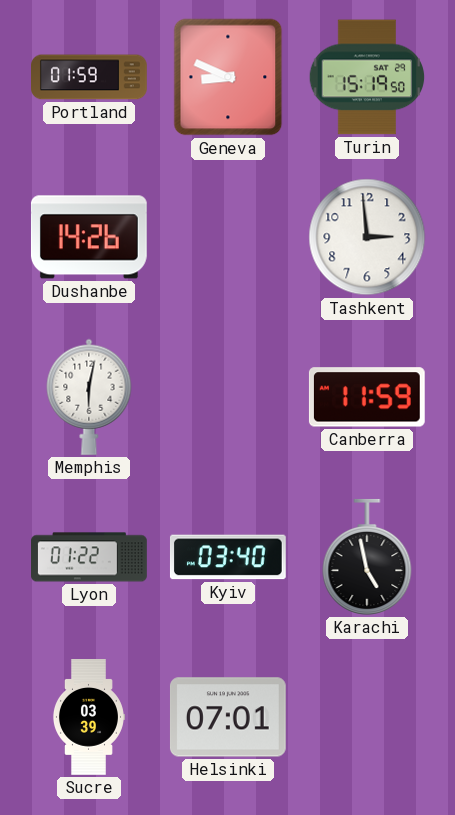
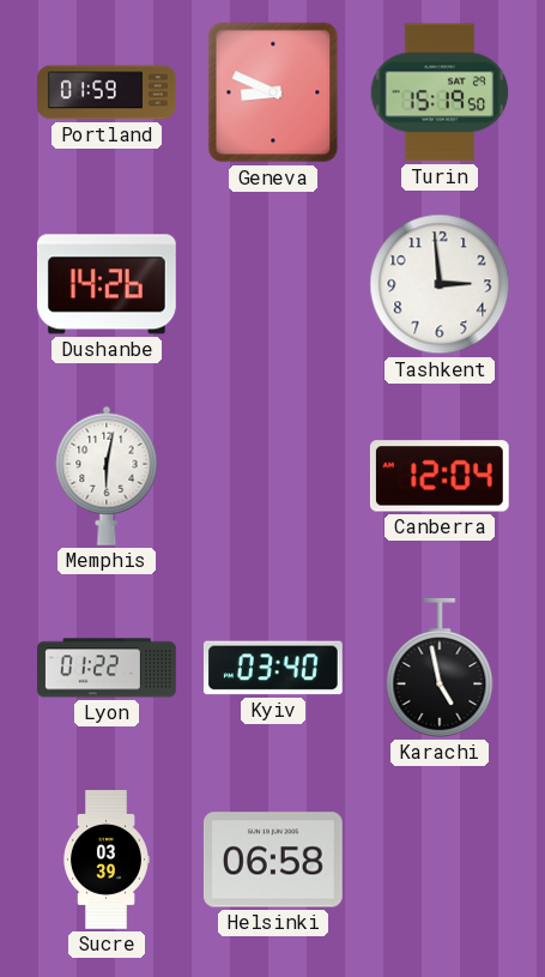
Canberra: 11:59 -> 12:04 (440, 476)
Helsinki: 07:01 -> 06:58 (273, 860)
